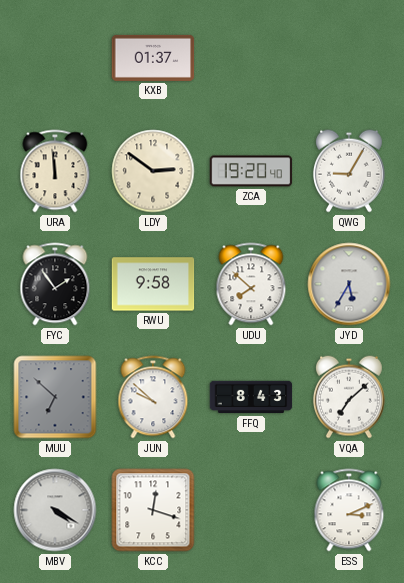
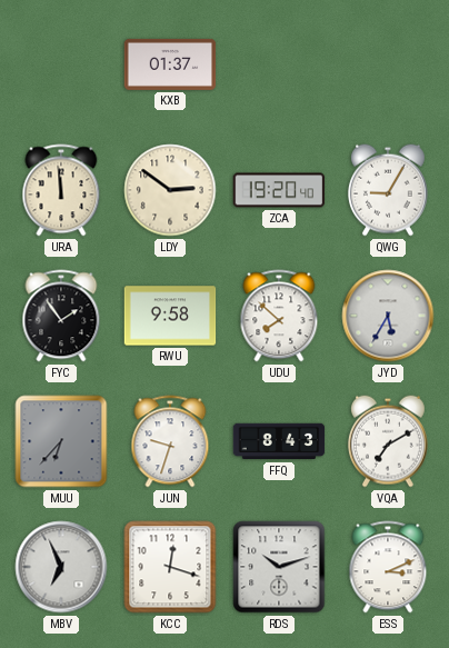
MUU: 6:52 -> 6:37 (61, 441)
JUN: 9:52 -> 9:33 (170, 441)
VQA: 7:08 -> 7:10 (388, 441)
MBV: 4:20 -> 6:56 (61, 567)
RDS: none -> 10:12 (279, 567)
